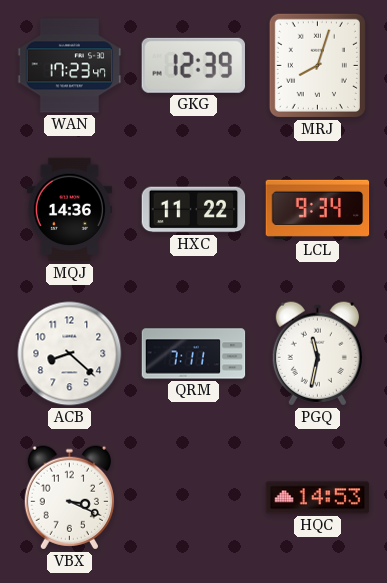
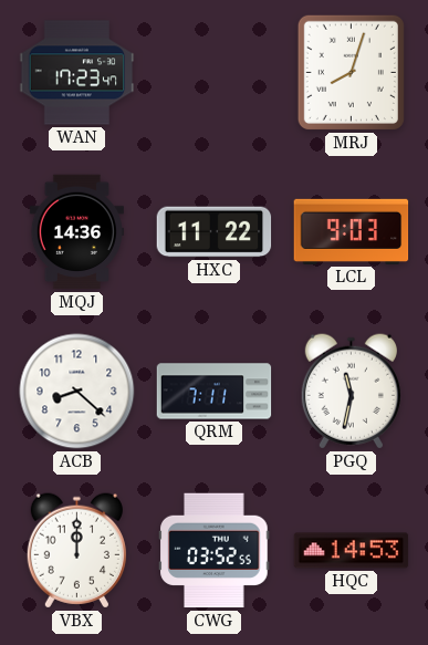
GKG: 12:39 -> none (193, 65)
LCL: 9:34 -> 9:03 (352, 231)
VBX: 3:19 -> 12:00 (76, 551)
CWG: none -> 03:52 (215, 551)
